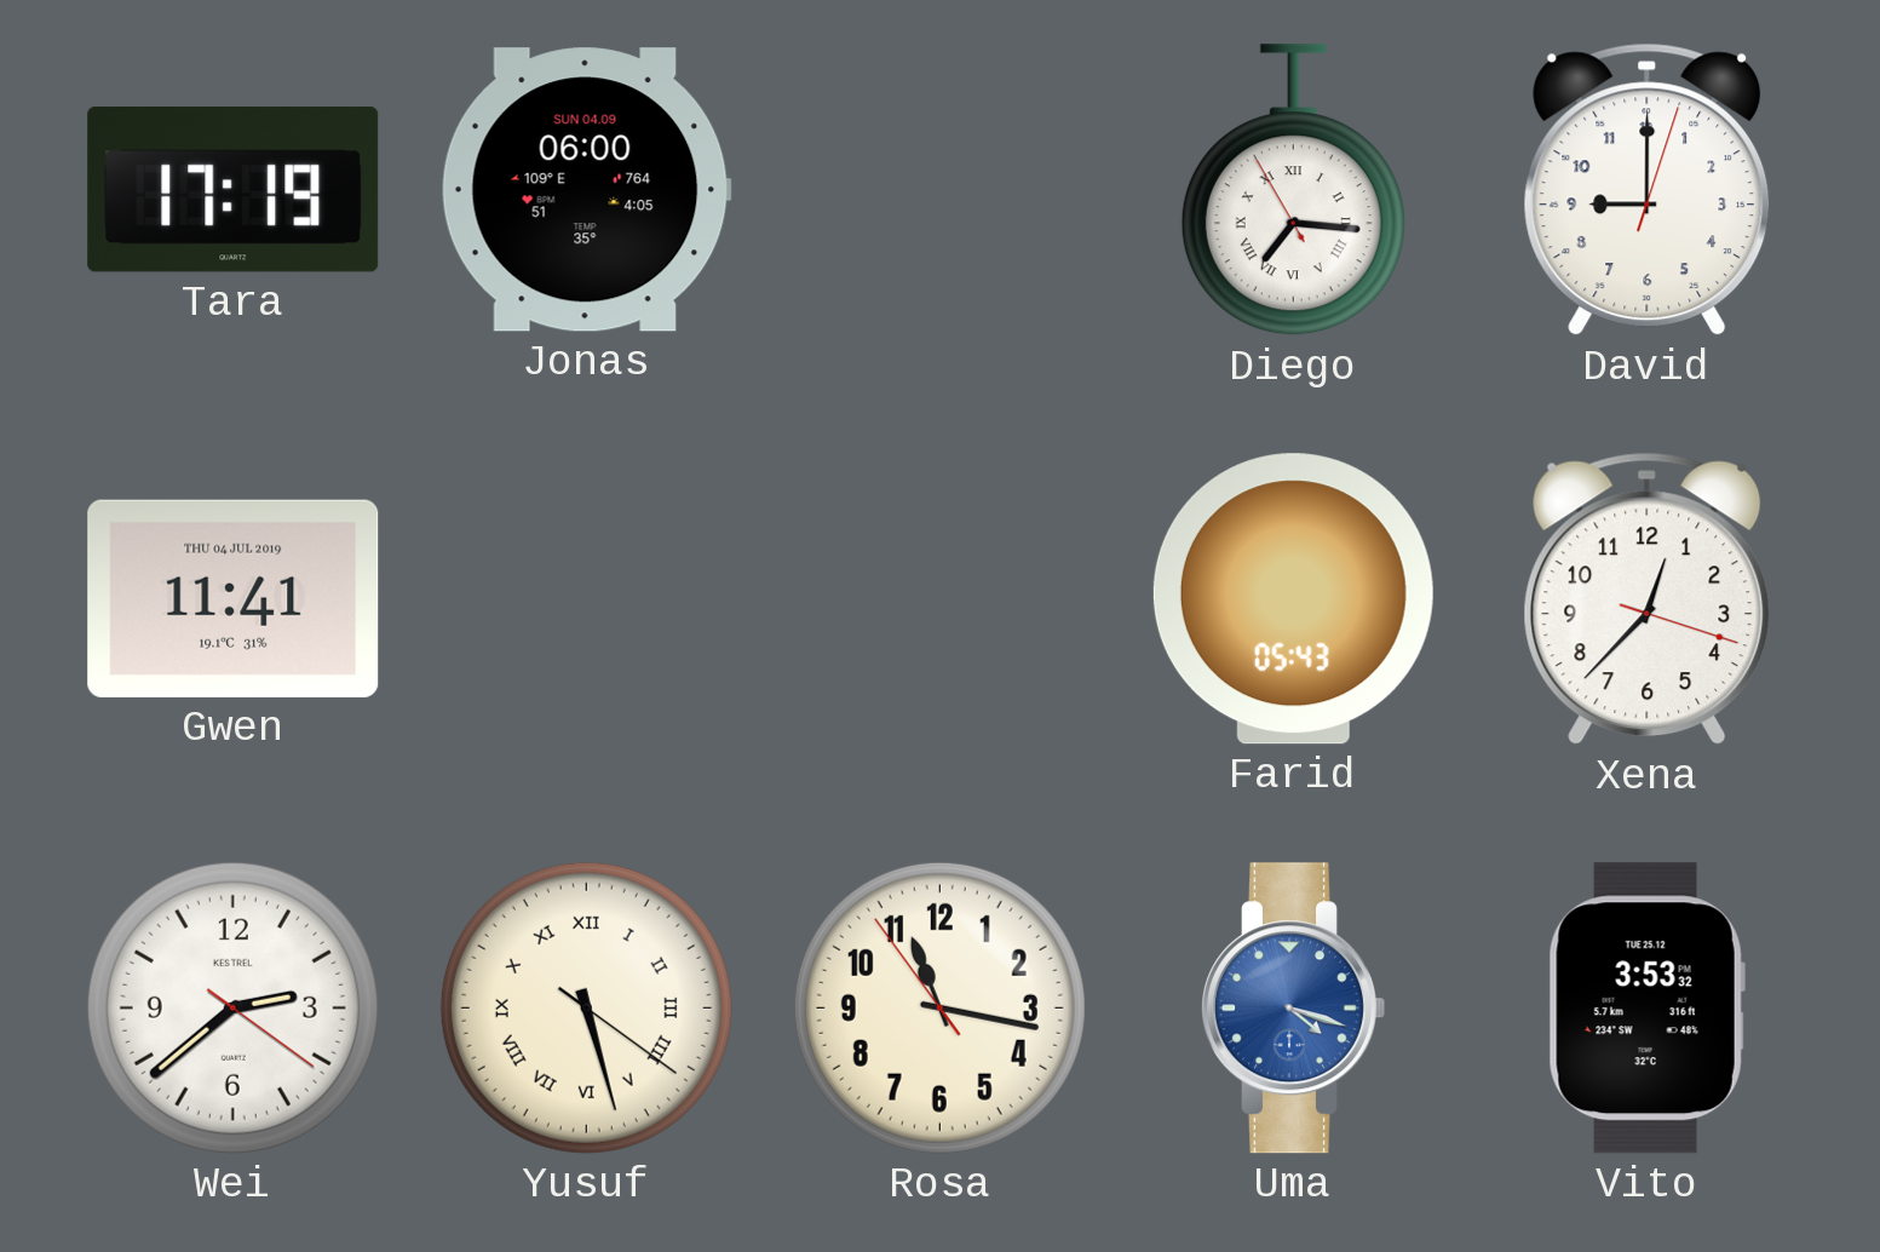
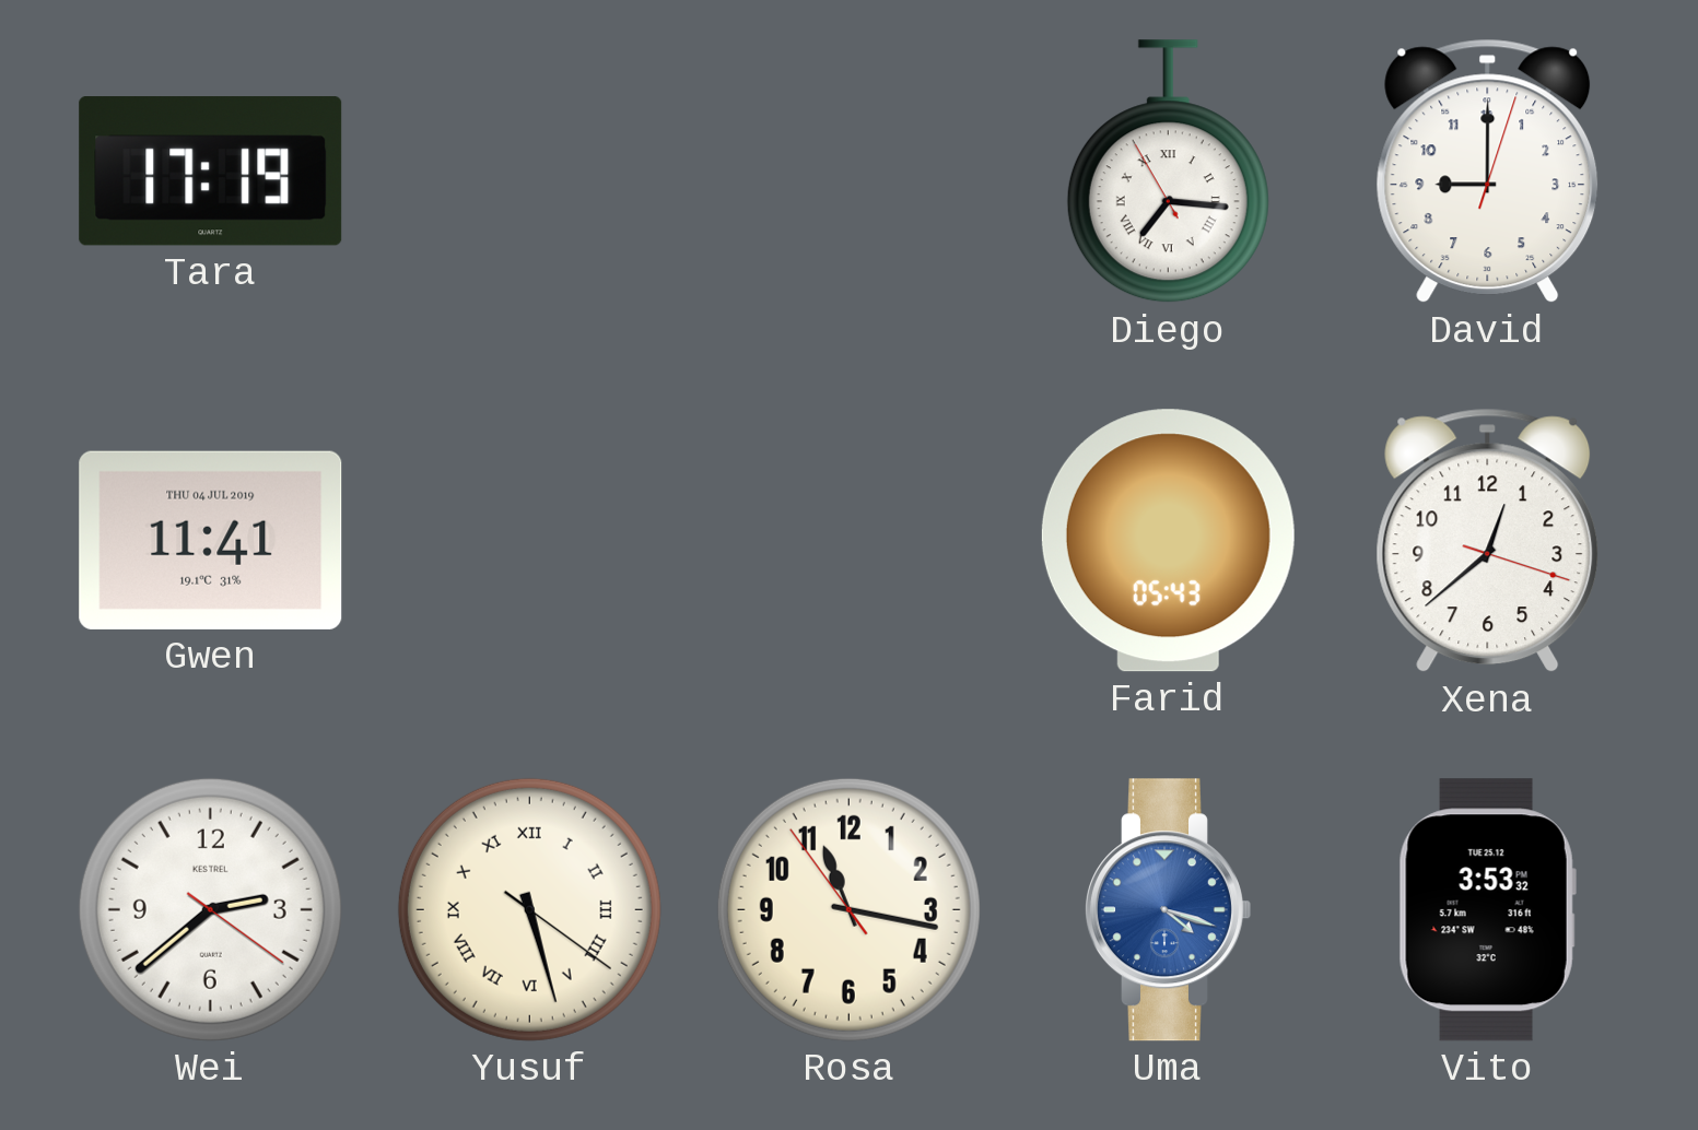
Jonas: 06:00 -> none (586, 190)
Xena: 12:37 -> 12:38 (1488, 541)
